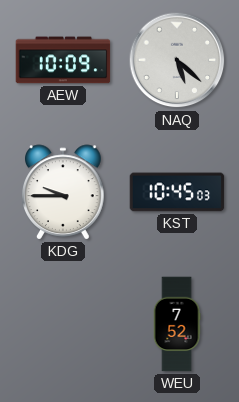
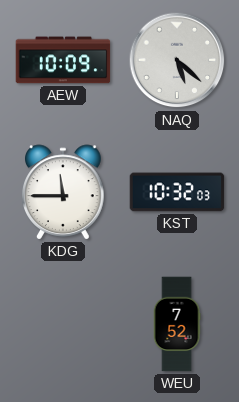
KDG: 9:45 -> 11:45 (64, 192)
KST: 10:45 -> 10:32 (177, 192)
